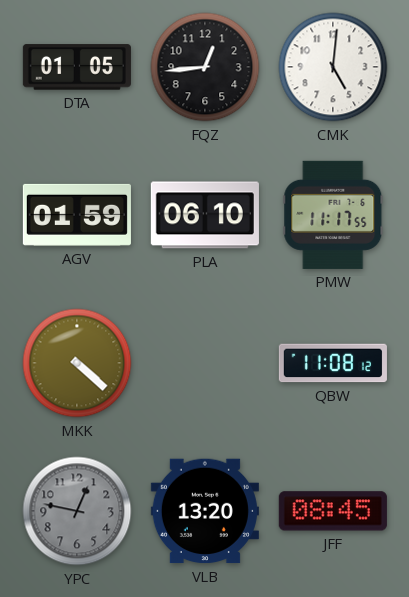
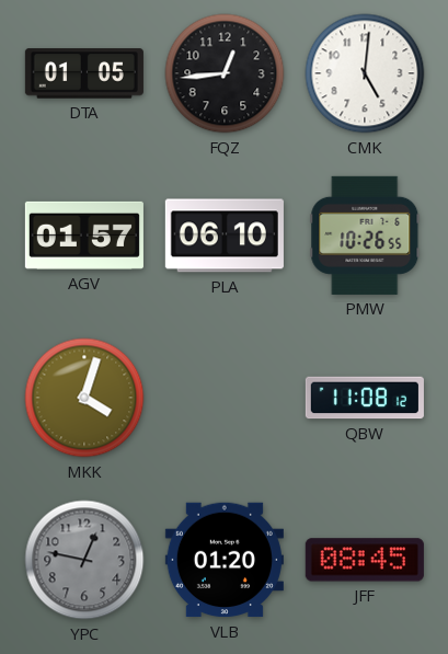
AGV: 01:59 -> 01:57 (84, 236)
PMW: 11:17 -> 10:26 (365, 236)
MKK: 4:22 -> 4:03 (84, 398)
VLB: 13:20 -> 01:20 (225, 560)
